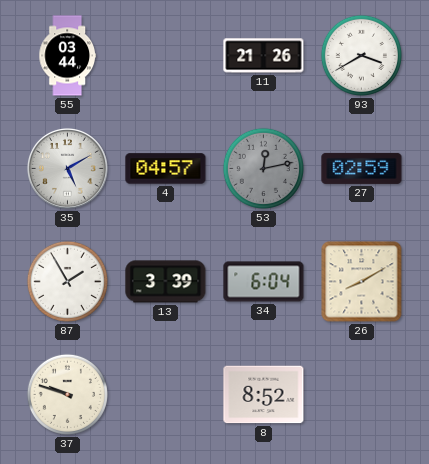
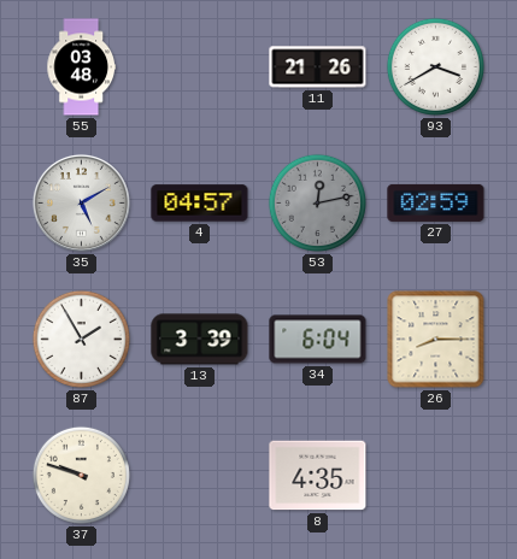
55: 03:44 -> 03:48 (81, 67)
26: 8:10 -> 8:15 (436, 340)
8: 8:52 -> 4:35 (318, 476)
